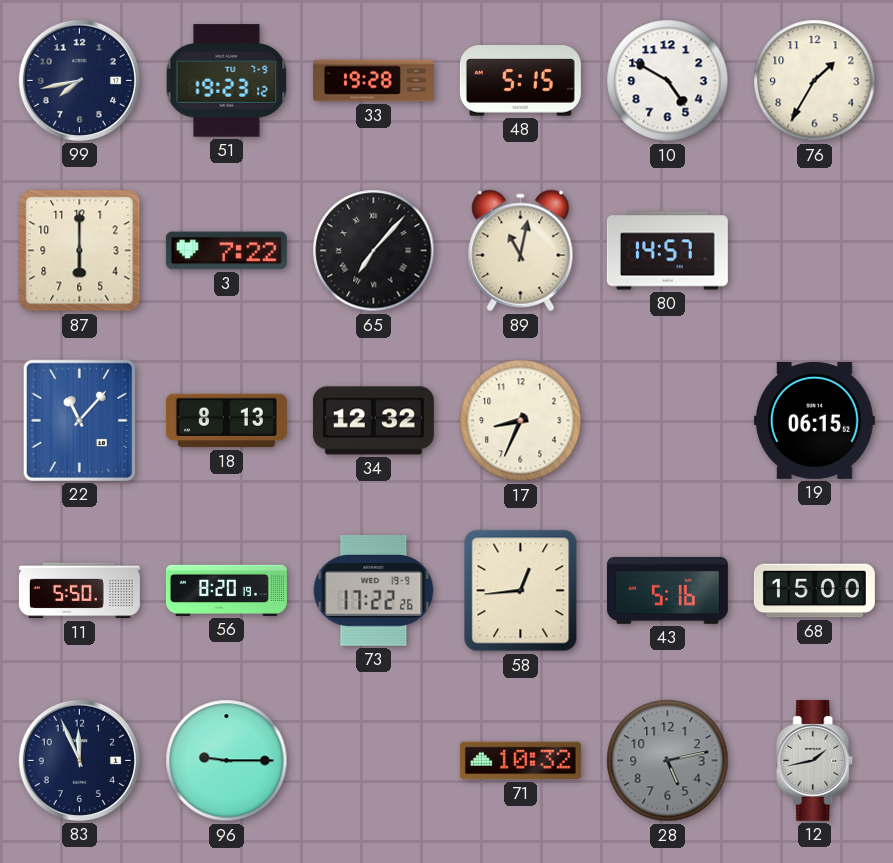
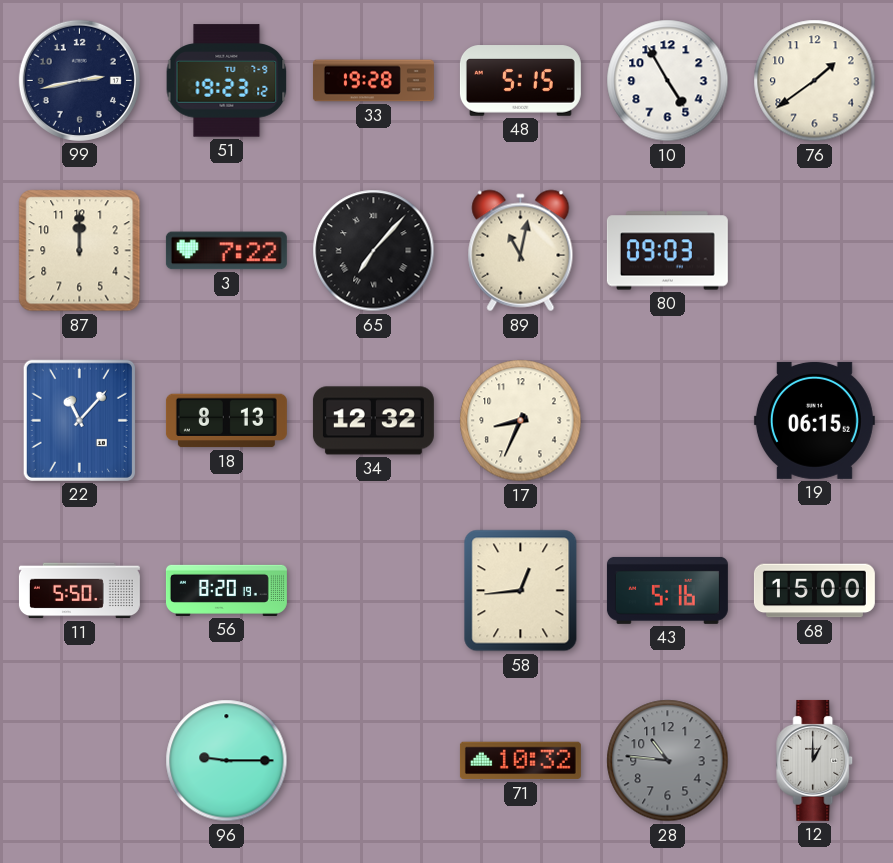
99: 7:43 -> 2:43 (79, 80)
10: 4:50 -> 4:55 (668, 81)
76: 1:35 -> 1:39 (815, 81)
87: 6:00 -> 12:00 (80, 251)
80: 14:57 -> 09:03 (667, 251)
73: 17:22 -> none (374, 591)
83: 11:56 -> none (79, 760)
28: 5:13 -> 10:46 (668, 761)
12: 1:43 -> 1:00 (815, 760)
